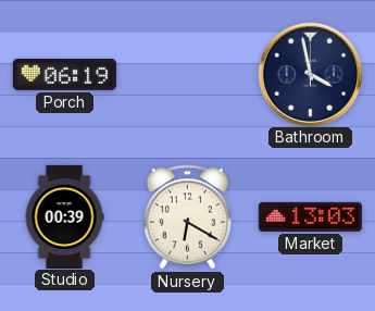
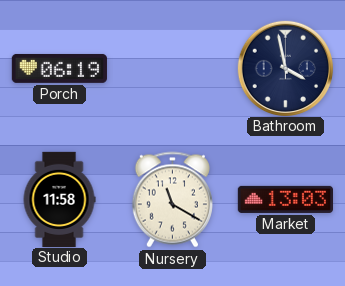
Studio: 00:39 -> 11:58 (59, 199)
Nursery: 6:20 -> 11:20 (172, 200)
